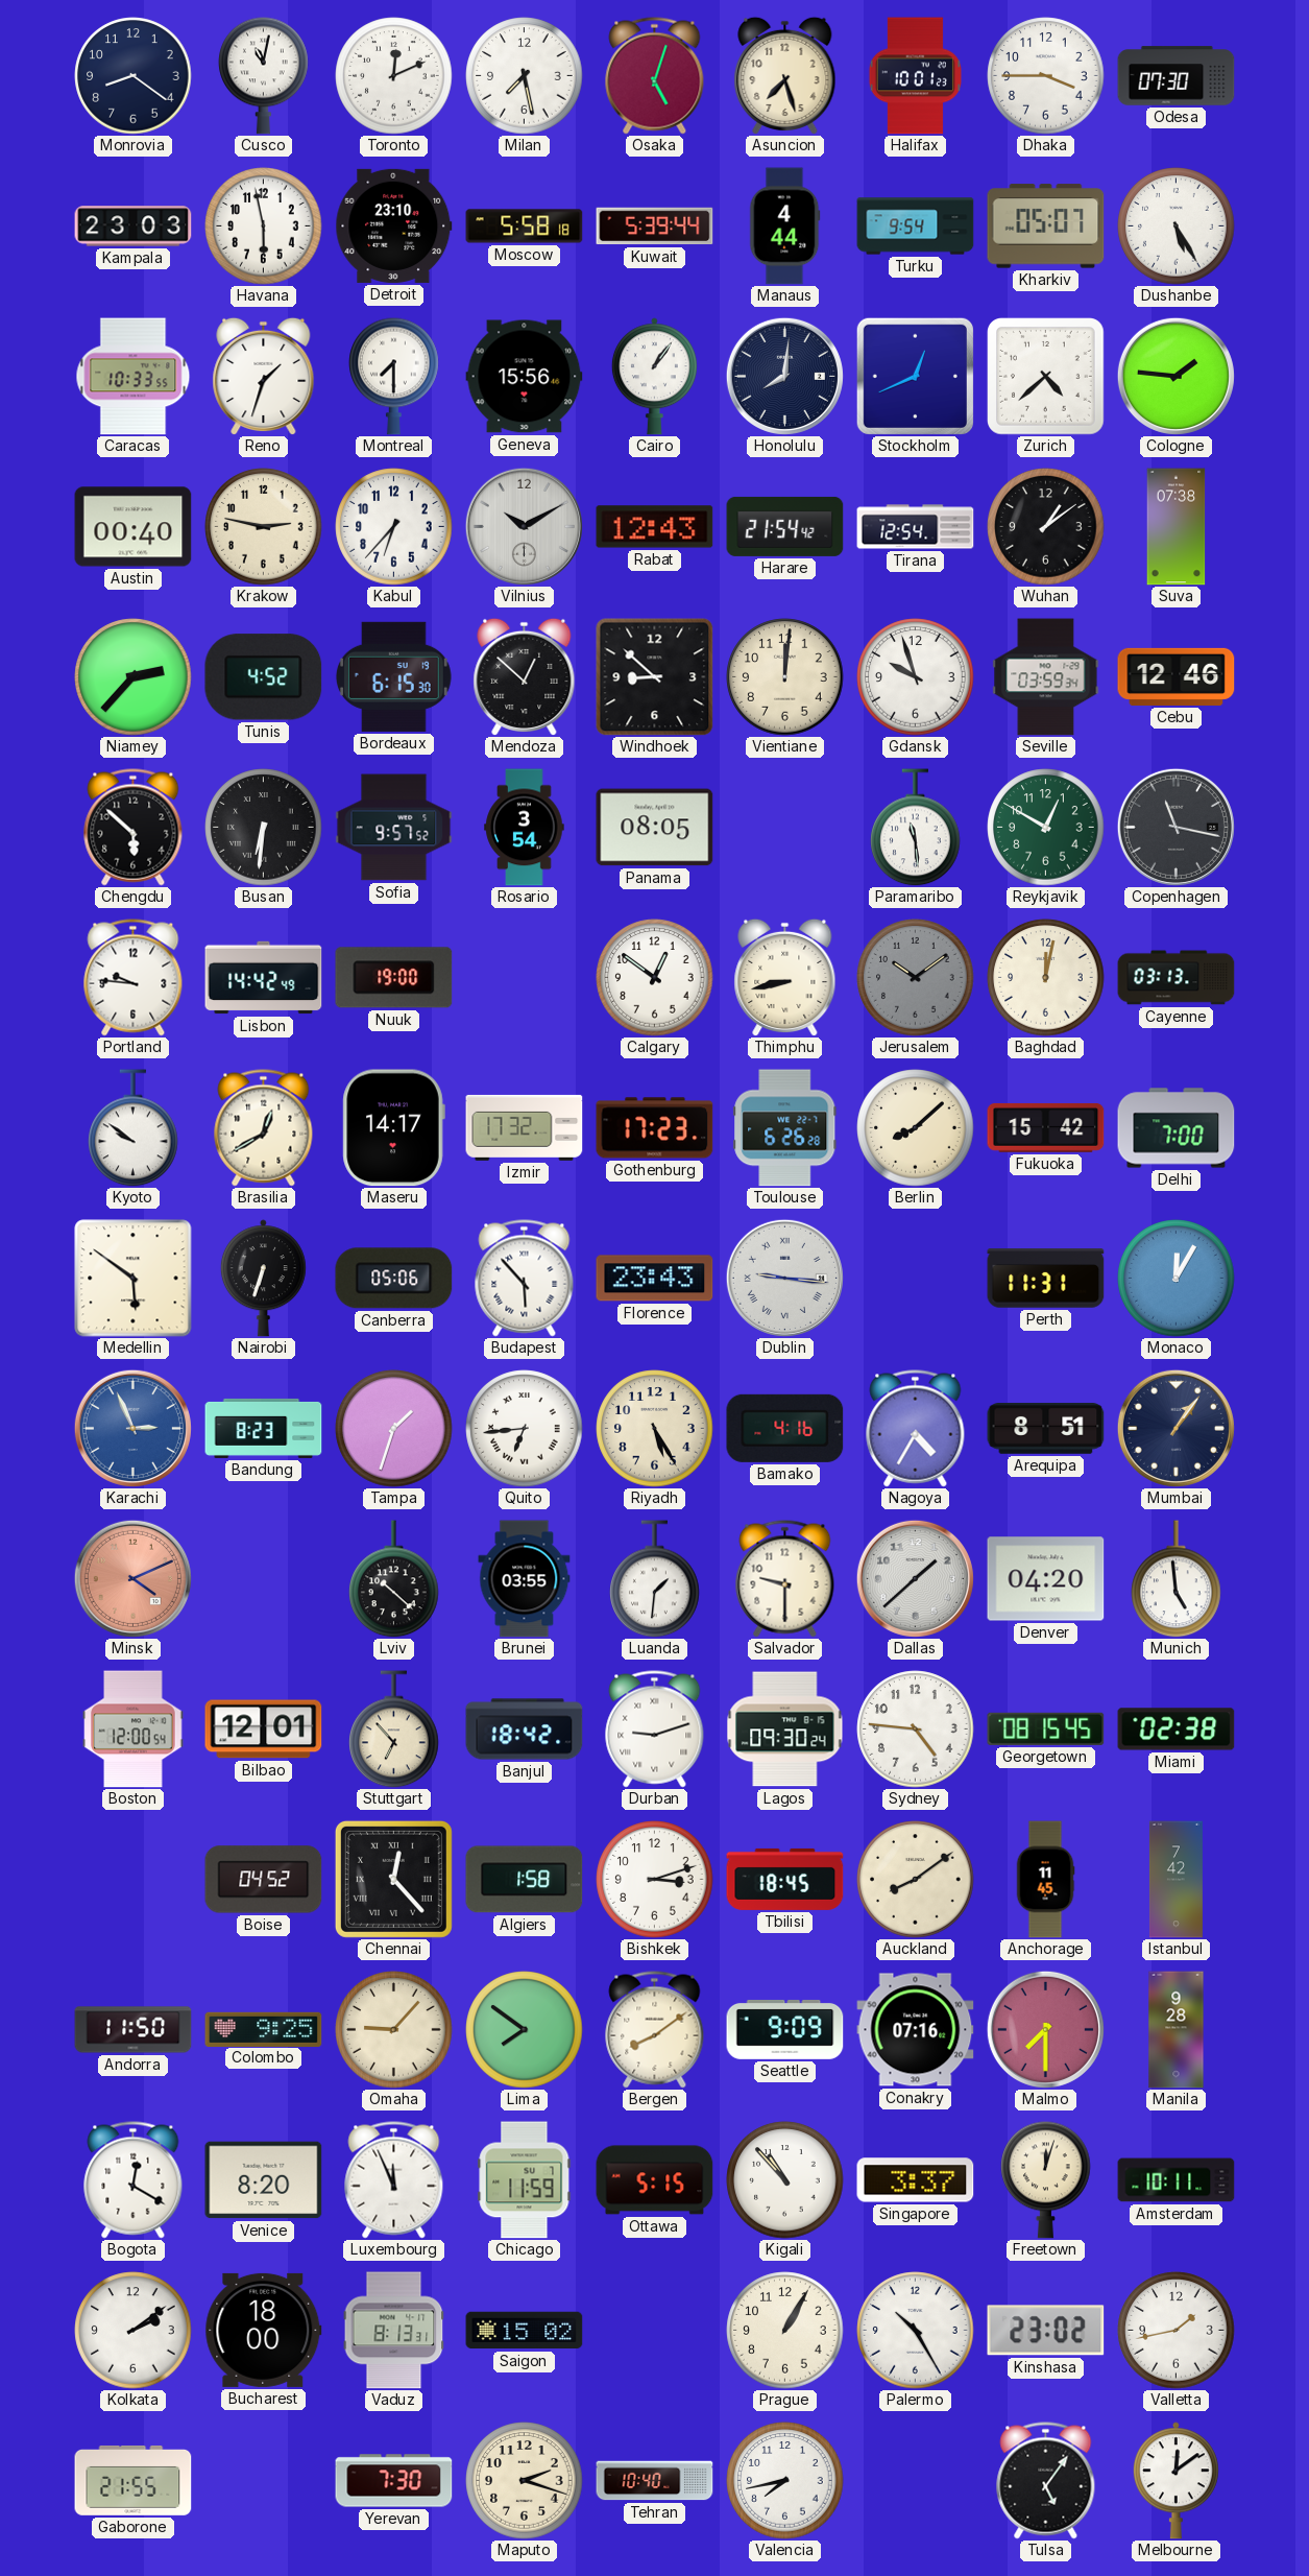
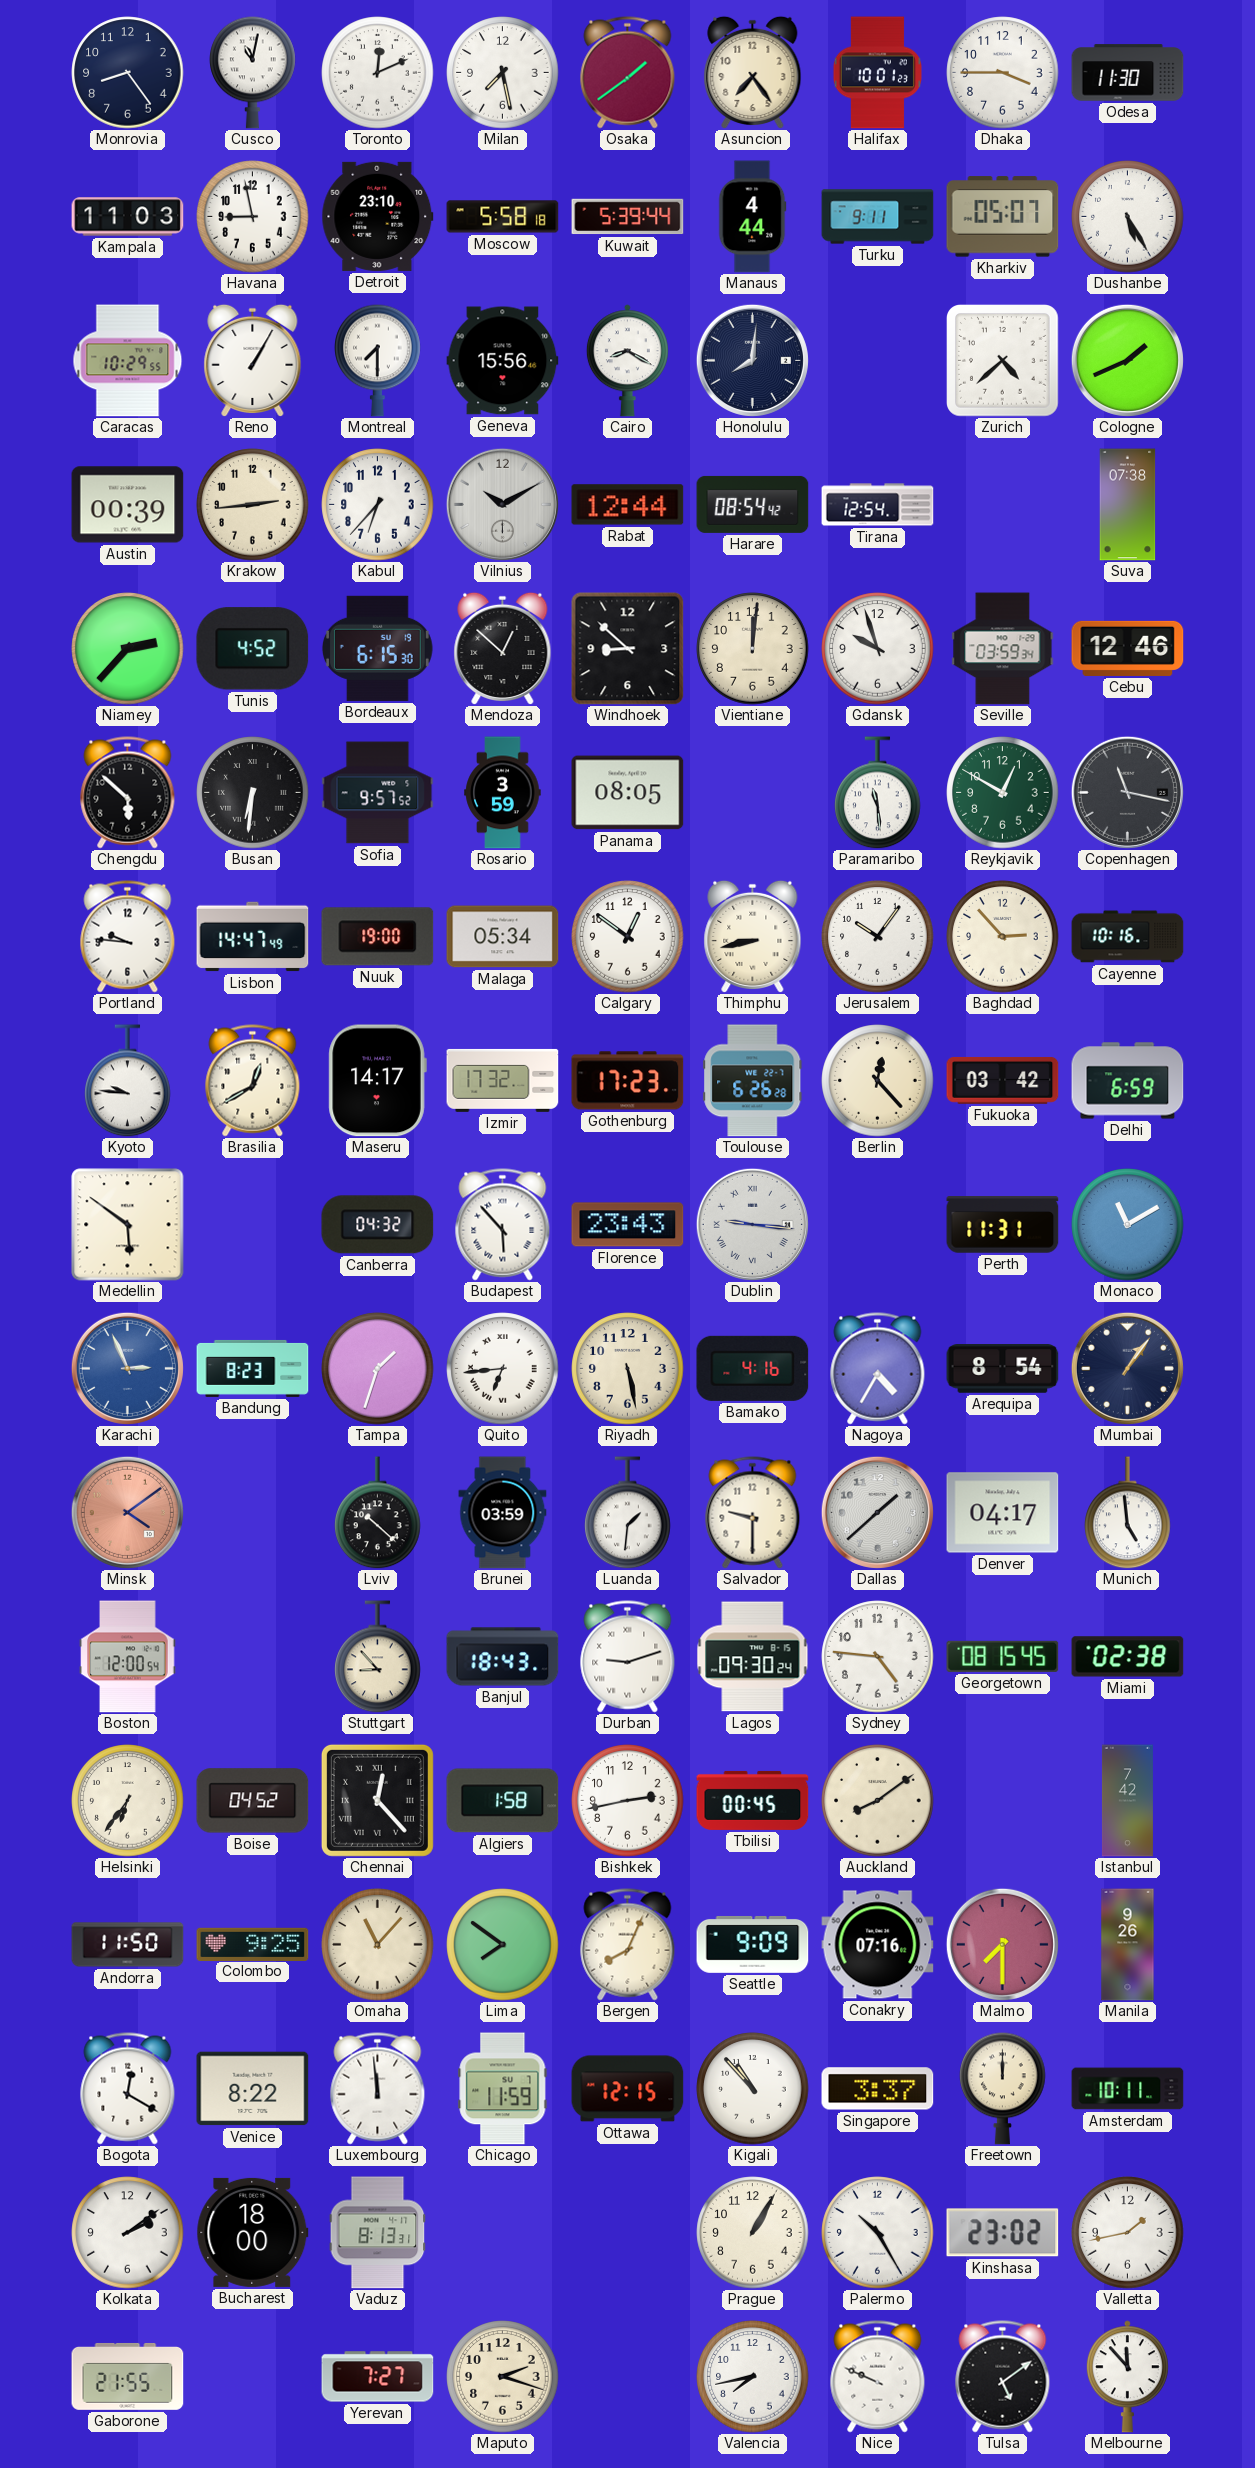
Monrovia: 8:21 -> 8:24 (128, 73)
Osaka: 5:03 -> 1:39 (628, 73)
Asuncion: 7:27 -> 7:24 (753, 72)
Odesa: 07:30 -> 11:30 (1128, 73)
Kampala: 23:03 -> 11:03 (128, 217)
Havana: 5:58 -> 8:58 (253, 217)
Turku: 9:54 -> 9:11 (878, 217)
Caracas: 10:33 -> 10:29 (128, 361)
Reno: 1:33 -> 1:05 (253, 360)
Cairo: 1:06 -> 8:20 (627, 361)
Stockholm: 12:41 -> none (915, 376)
Cologne: 1:46 -> 1:41 (1127, 360)
Austin: 00:40 -> 00:39 (128, 505)
Krakow: 2:47 -> 2:44 (253, 505)
Rabat: 12:43 -> 12:44 (628, 505)
Harare: 21:54 -> 08:54 (753, 504)
Wuhan: 1:09 -> none (1046, 527)
Rosario: 3:54 -> 3:59 (503, 793)
Lisbon: 14:42 -> 14:47 (253, 937)
Malaga: none -> 05:34 (503, 937)
Jerusalem: 10:09 -> 10:06 (878, 937)
Jerusalem dial: grey -> white (878, 937)
Baghdad: 12:02 -> 2:53 (1003, 937)
Cayenne: 03:13 -> 10:16 (1128, 937)
Kyoto: 9:51 -> 9:46 (128, 1081)
Berlin: 8:08 -> 12:23 (878, 1081)
Fukuoka: 15:42 -> 03:42 (1003, 1080)
Delhi: 7:00 -> 6:59 (1128, 1081)
Nairobi: 6:33 -> none (263, 1279)
Canberra: 05:06 -> 04:32 (378, 1225)
Monaco: 12:05 -> 11:10 (1128, 1225)
Riyadh: 5:25 -> 5:28 (628, 1369)
Arequipa: 8:51 -> 8:54 (1003, 1369)
Minsk: 4:11 -> 4:09 (127, 1512)
Brunei: 03:55 -> 03:59 (503, 1513)
Denver: 04:20 -> 04:17 (1003, 1513)
Bilbao: 12:01 -> none (264, 1730)
Stuttgart: 6:53 -> 8:53 (378, 1657)
Banjul: 18:42 -> 18:43 (503, 1657)
Helsinki: none -> 6:36 (128, 1801)
Bishkek: 3:12 -> 2:43 (628, 1801)
Tbilisi: 18:45 -> 00:45 (753, 1800)
Anchorage: 11:45 -> none (1045, 1880)
Omaha: 9:07 -> 11:07 (378, 1945)
Bergen: 8:09 -> 8:04 (628, 1945)
Manila: 9:28 -> 9:26 (1128, 1945)
Venice: 8:20 -> 8:22 (253, 2089)
Luxembourg: 11:56 -> 11:59 (378, 2089)
Ottawa: 5:15 -> 12:15 (628, 2089)
Freetown: 12:03 -> 12:00 (1003, 2088)
Saigon: 15:02 -> none (525, 2331)
Yerevan: 7:30 -> 7:27 (378, 2377)
Tehran: 10:40 -> none (655, 2481)
Nice: none -> 9:49 (878, 2377)
Tulsa: 5:06 -> 5:09 (1003, 2377)
Melbourne: 12:09 -> 11:53 (1127, 2377)
